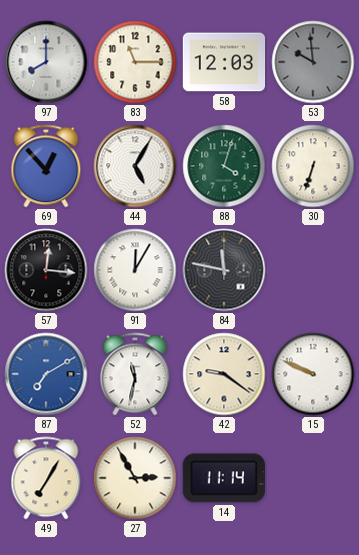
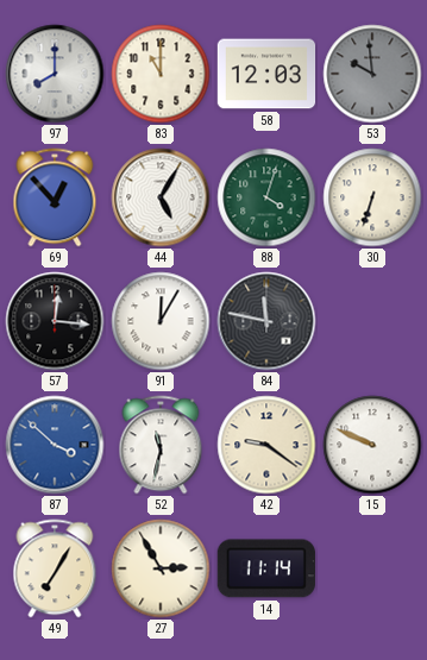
83: 11:15 -> 11:00 (161, 74)
87: 7:10 -> 3:52 (55, 445)
